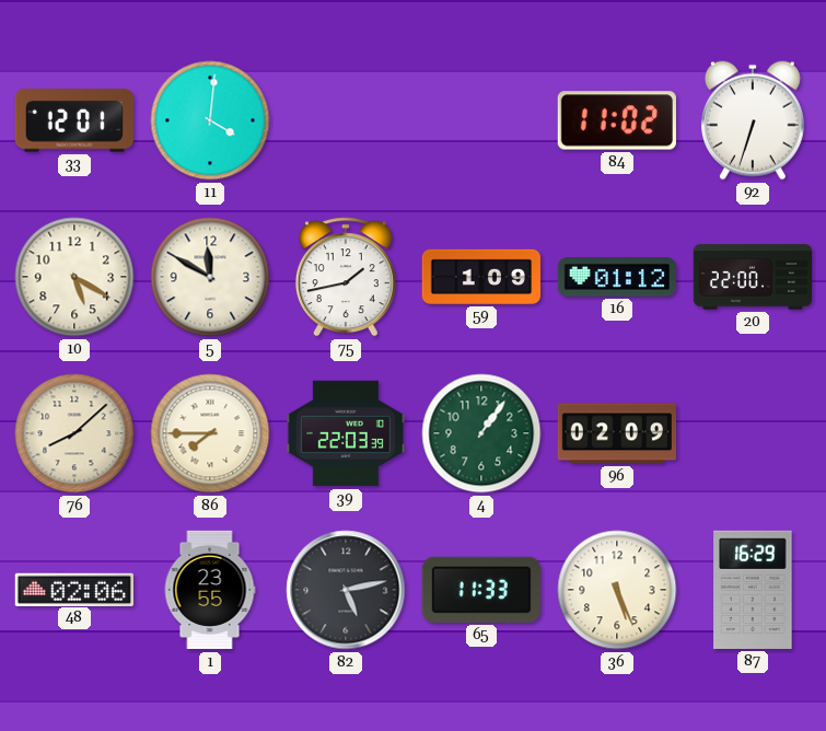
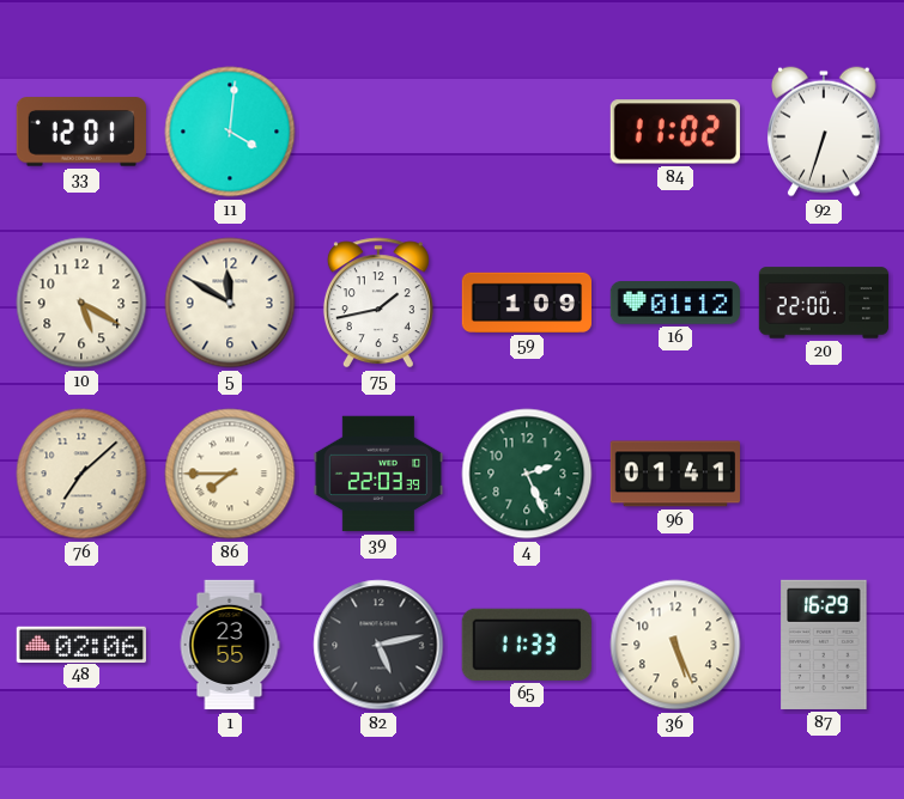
76: 8:08 -> 7:08 (81, 474)
4: 1:06 -> 2:26 (527, 474)
96: 02:09 -> 01:41 (674, 474)
